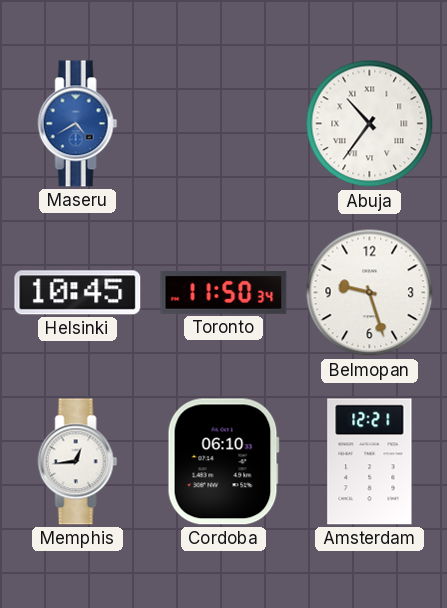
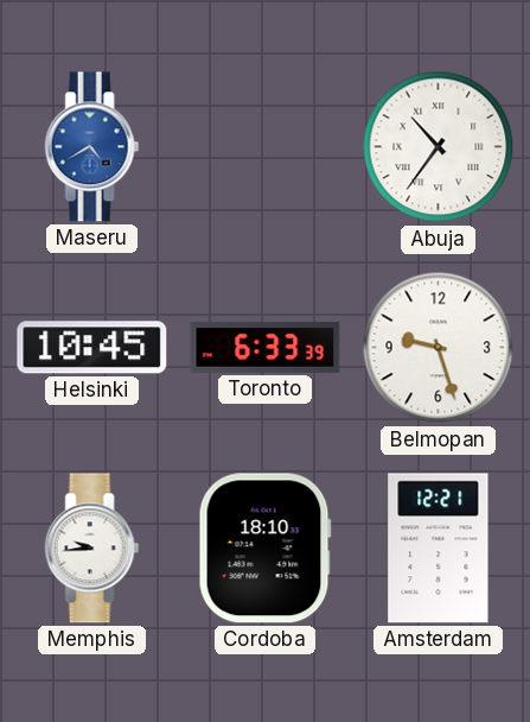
Toronto: 11:50 -> 6:33 (266, 348)
Memphis: 12:44 -> 9:44 (92, 549)
Cordoba: 06:10 -> 18:10 (264, 549)
